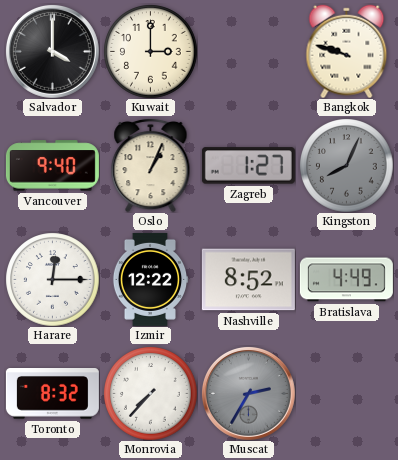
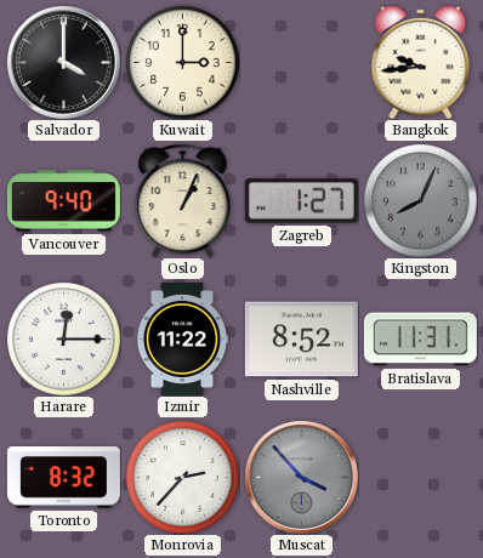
Bangkok: 9:48 -> 9:44 (421, 62)
Izmir: 12:22 -> 11:22 (182, 338)
Bratislava: 4:49 -> 11:31 (420, 340)
Monrovia: 7:37 -> 2:37 (182, 477)
Muscat: 2:35 -> 3:53 (301, 477)
